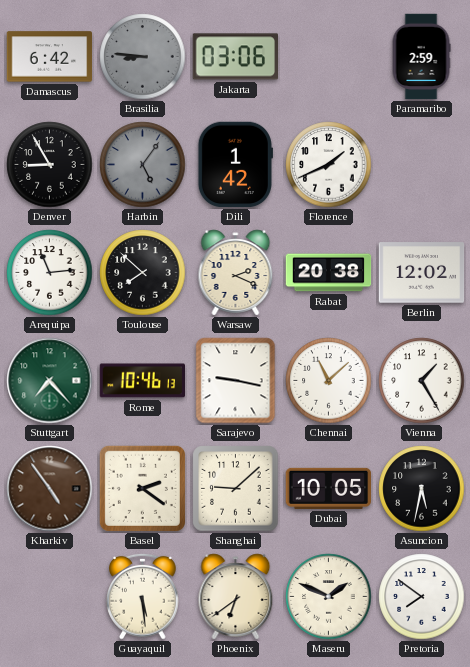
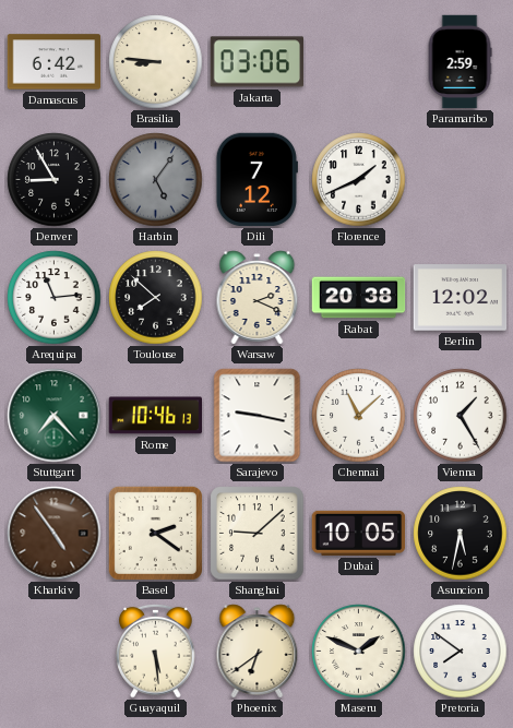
Brasilia dial: grey -> cream (156, 62)
Dili: 1:42 -> 7:12 (256, 180)
